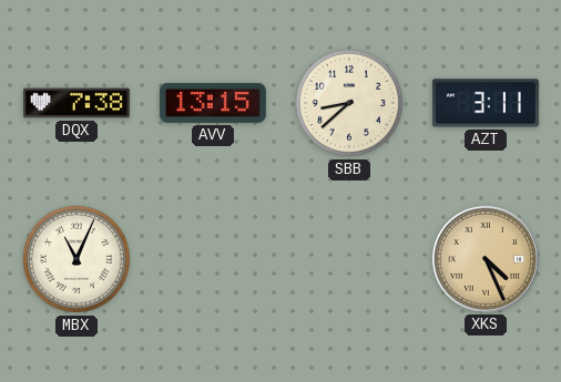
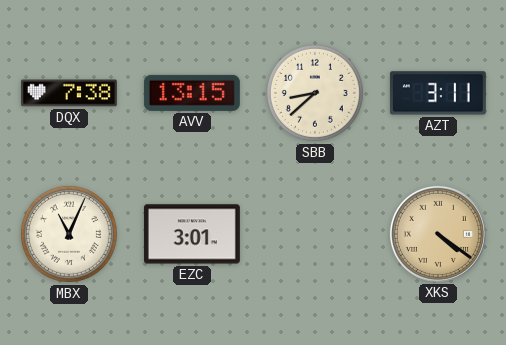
EZC: none -> 3:01 (192, 234)
XKS: 4:26 -> 4:21 (438, 234)
